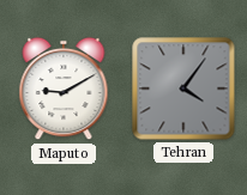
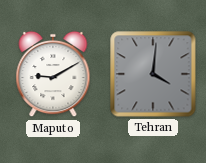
Tehran: 4:06 -> 4:01 (153, 74)
